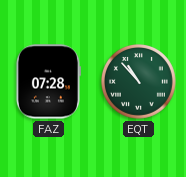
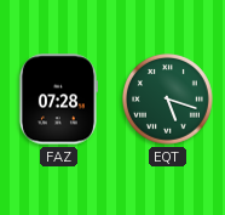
EQT: 10:53 -> 5:18 (168, 100)
